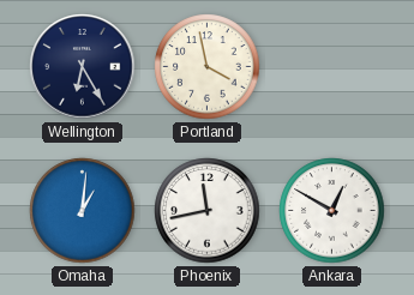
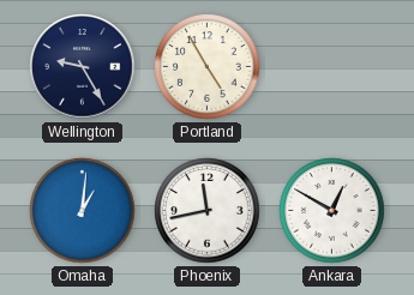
Wellington: 6:25 -> 9:25 (83, 67)
Portland: 3:58 -> 4:55 (208, 67)
